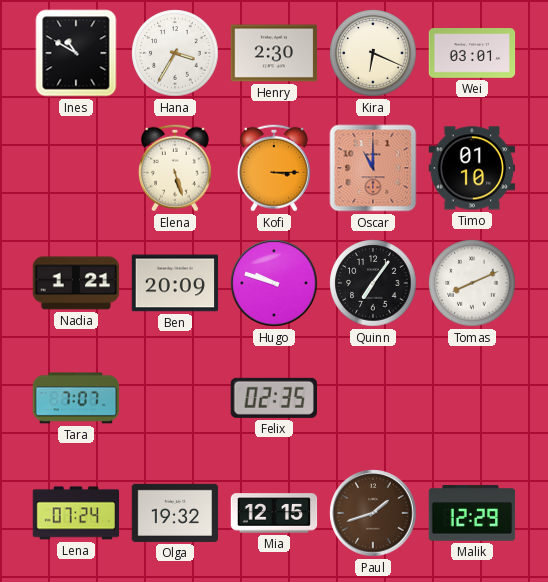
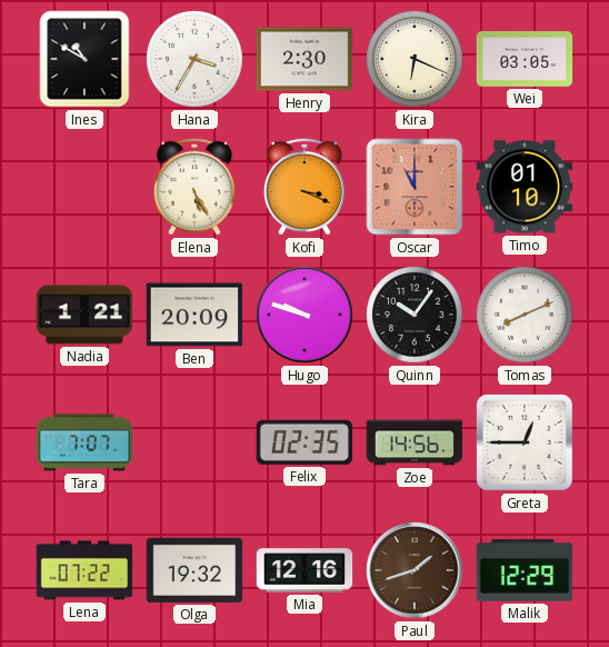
Wei: 03:01 -> 03:05 (525, 59)
Elena: 5:27 -> 5:25 (194, 187)
Kofi: 3:15 -> 3:19 (304, 187)
Quinn: 7:06 -> 10:06 (415, 315)
Zoe: none -> 14:56 (415, 442)
Greta: none -> 12:45 (525, 442)
Lena: 07:24 -> 07:22 (84, 570)
Mia: 12:15 -> 12:16 (304, 570)
